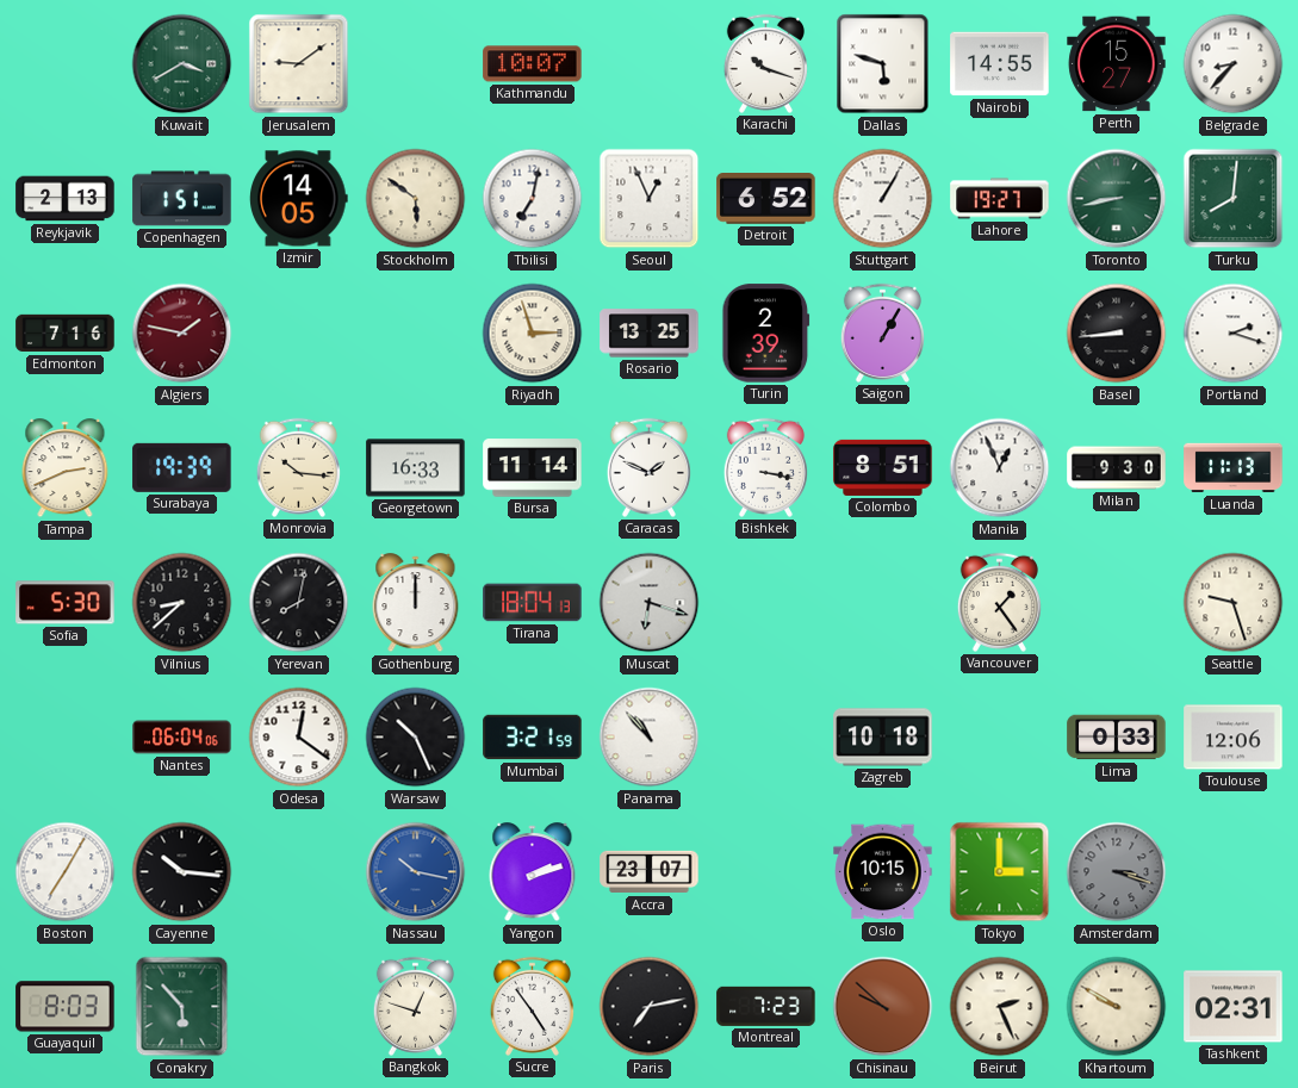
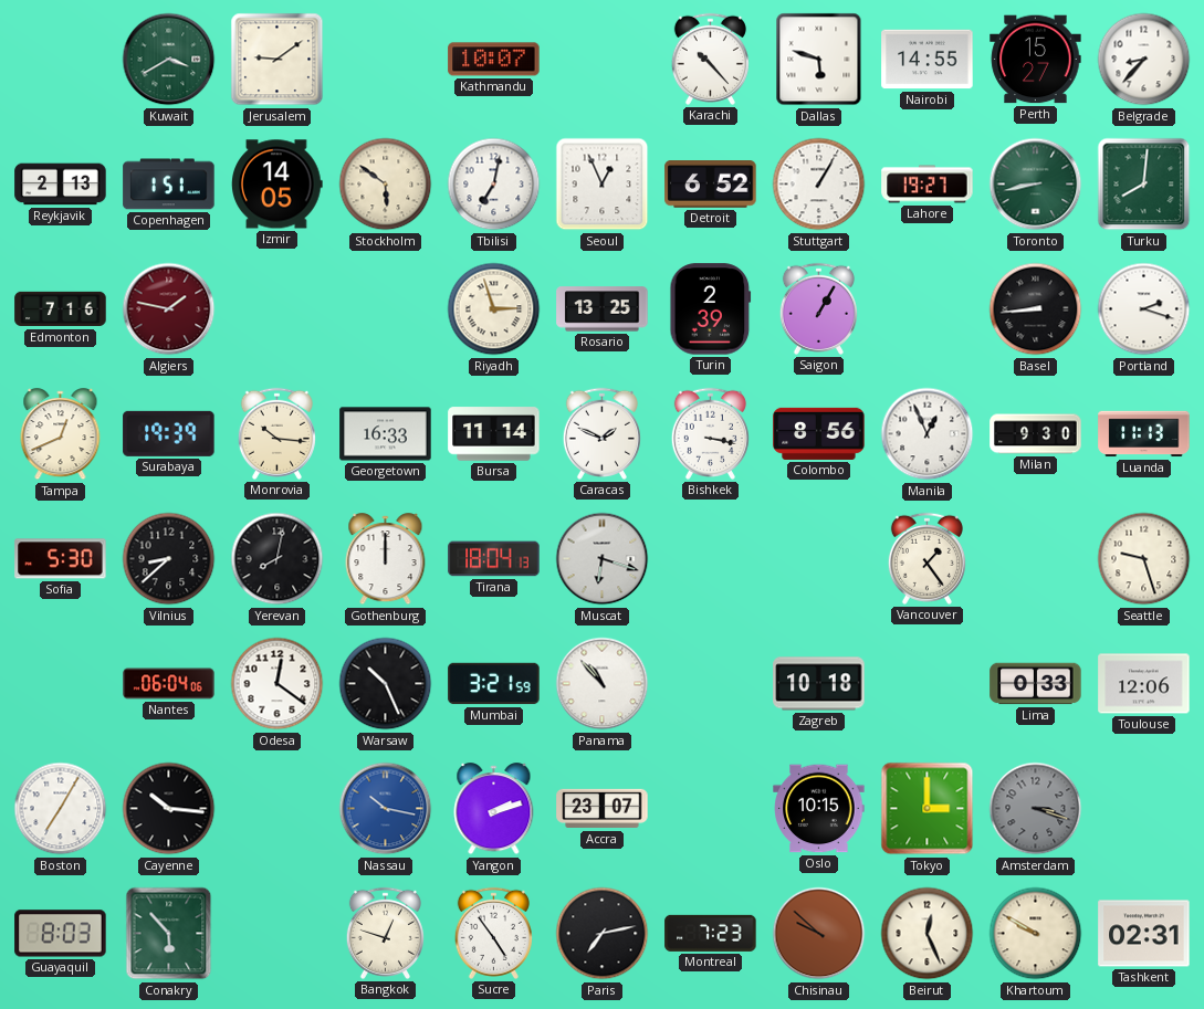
Karachi: 10:18 -> 10:23 (710, 59)
Tampa: 2:41 -> 12:41 (61, 434)
Colombo: 8:51 -> 8:56 (819, 433)
Beirut: 2:26 -> 12:26 (928, 934)
